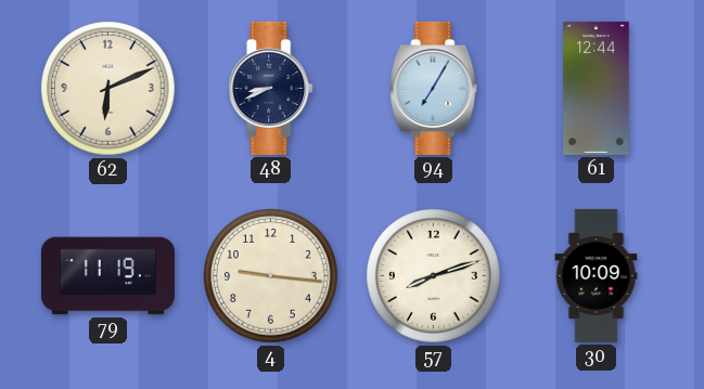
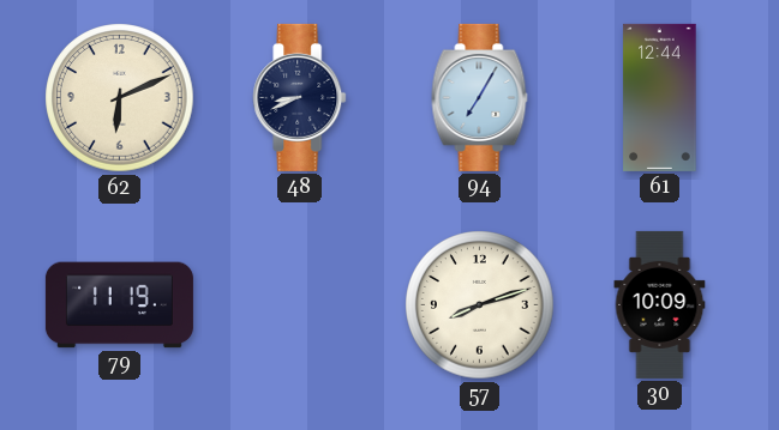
4: 9:16 -> none (271, 276)
